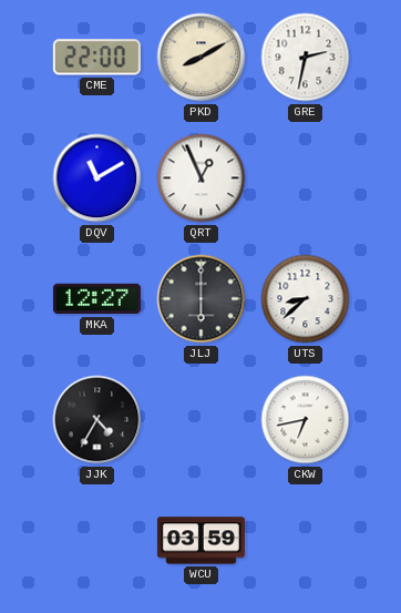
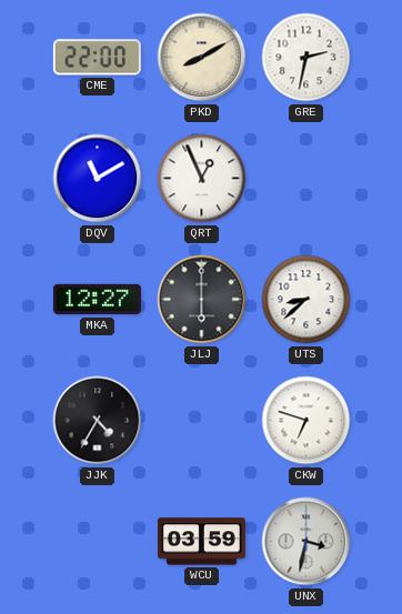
CKW: 6:43 -> 6:48 (306, 421)
UNX: none -> 3:32 (306, 542)
